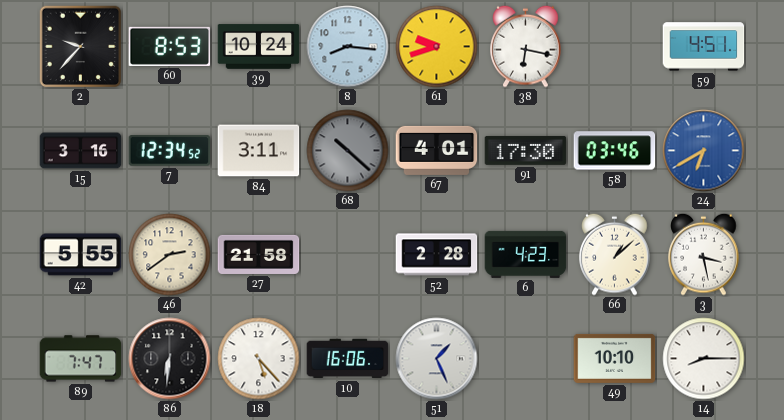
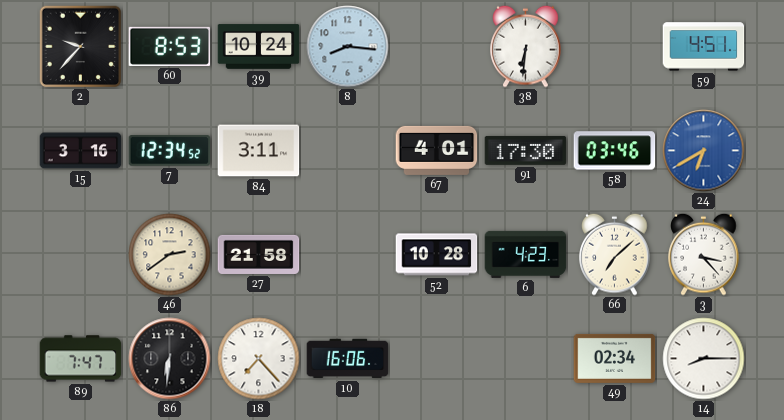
61: 9:42 -> none (437, 47)
38: 6:17 -> 6:31 (526, 46)
68: 10:22 -> none (348, 151)
42: 5:55 -> none (81, 255)
52: 2:28 -> 10:28 (437, 255)
66: 1:08 -> 7:08 (615, 254)
3: 3:28 -> 3:23 (704, 254)
18: 5:23 -> 7:23 (259, 359)
51: 1:26 -> none (437, 359)
49: 10:10 -> 02:34 (615, 358)
